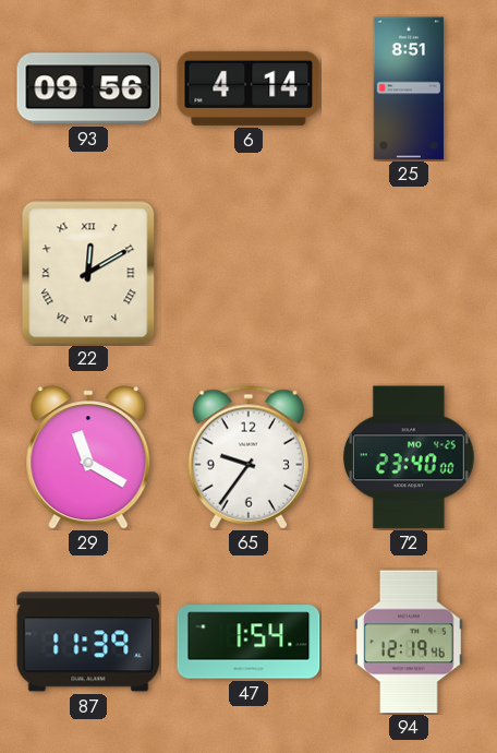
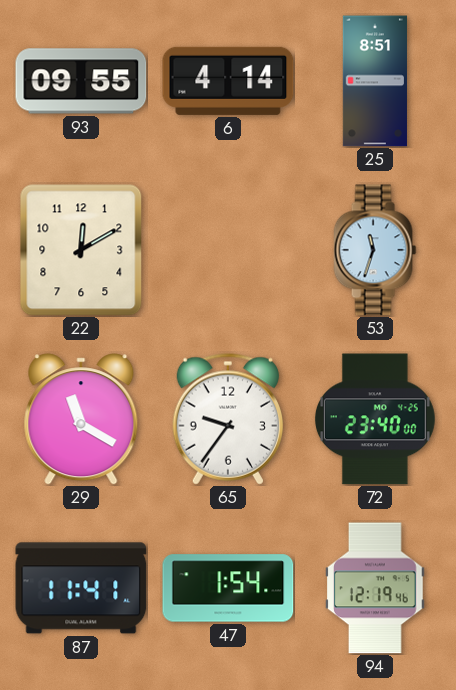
93: 09:56 -> 09:55 (81, 81)
22 numerals: Roman -> Arabic (81, 250)
53: none -> 11:33 (375, 250)
87: 11:39 -> 11:41 (81, 588)
